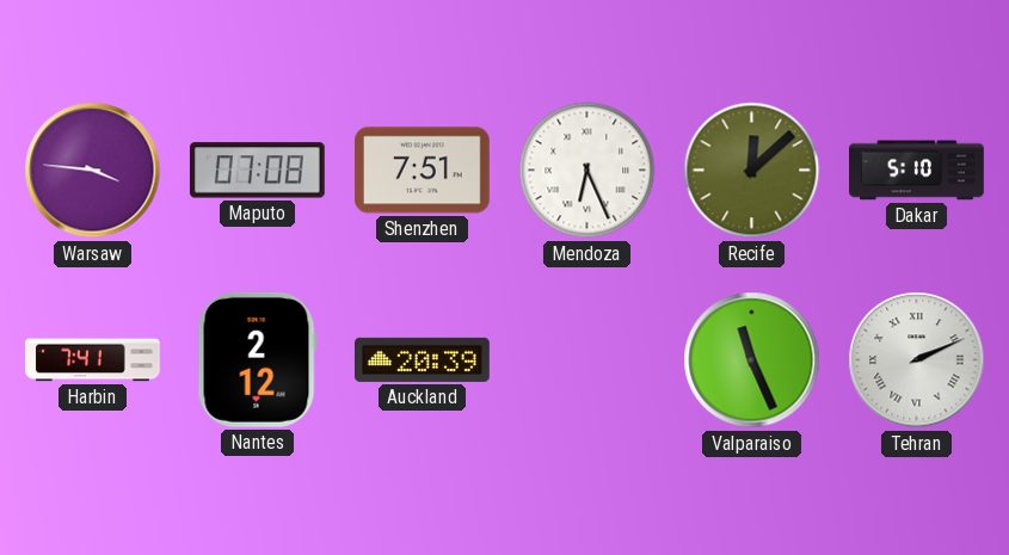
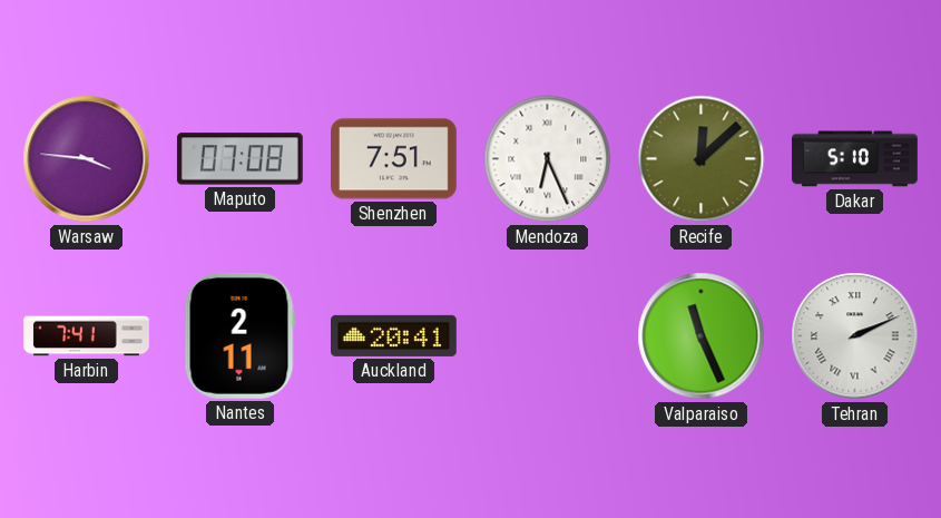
Nantes: 2:12 -> 2:11 (239, 335)
Auckland: 20:39 -> 20:41 (394, 335)
